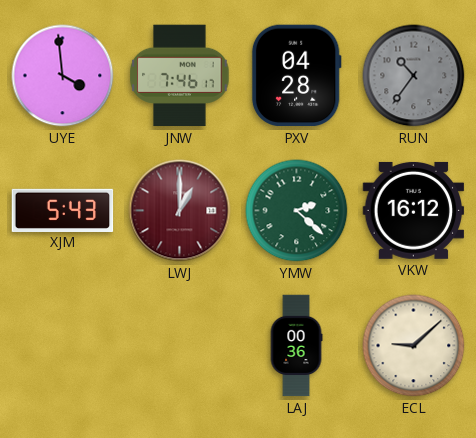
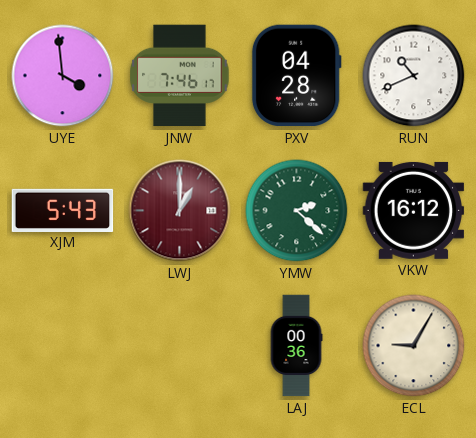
RUN: 10:36 -> 10:41 (414, 76)
RUN dial: grey -> white (414, 76)
ECL: 9:08 -> 9:05 (414, 346)
